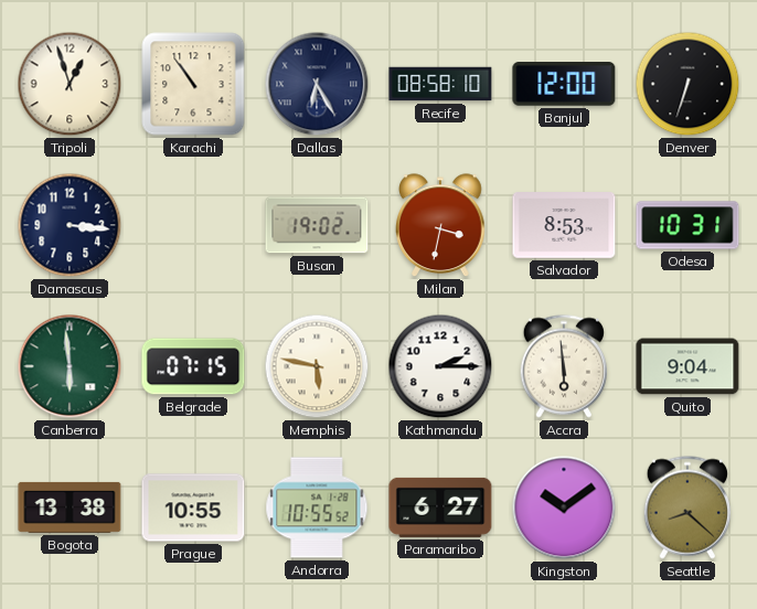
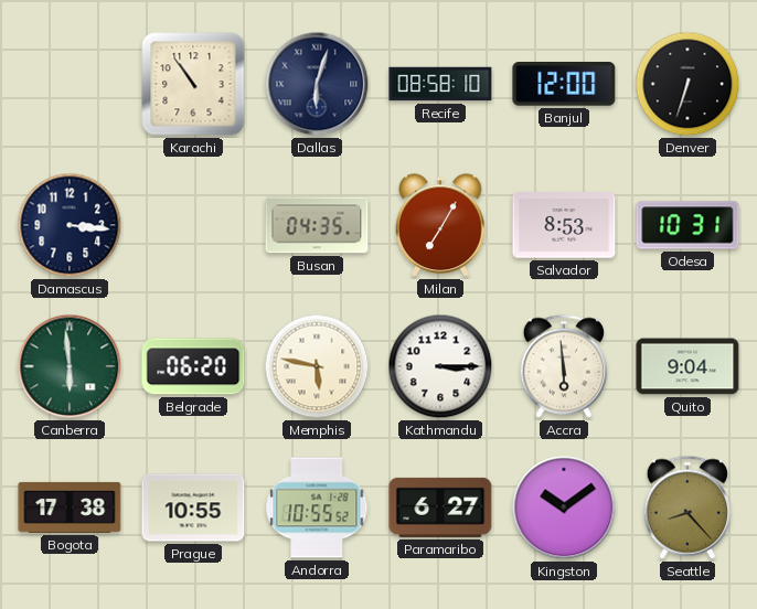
Tripoli: 12:57 -> none (70, 84)
Dallas: 6:25 -> 6:03 (317, 84)
Busan: 19:02 -> 04:35 (317, 225)
Milan: 3:32 -> 7:05 (441, 226)
Belgrade: 07:15 -> 06:20 (193, 366)
Kathmandu: 2:15 -> 3:15 (440, 366)
Bogota: 13:38 -> 17:38 (70, 507)
Seattle: 8:22 -> 8:23 (687, 507)
